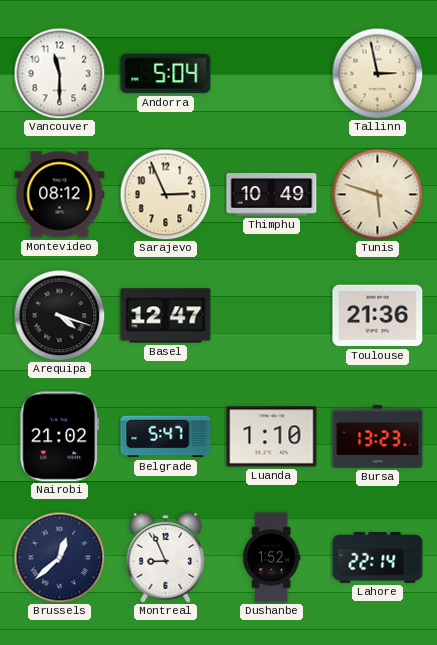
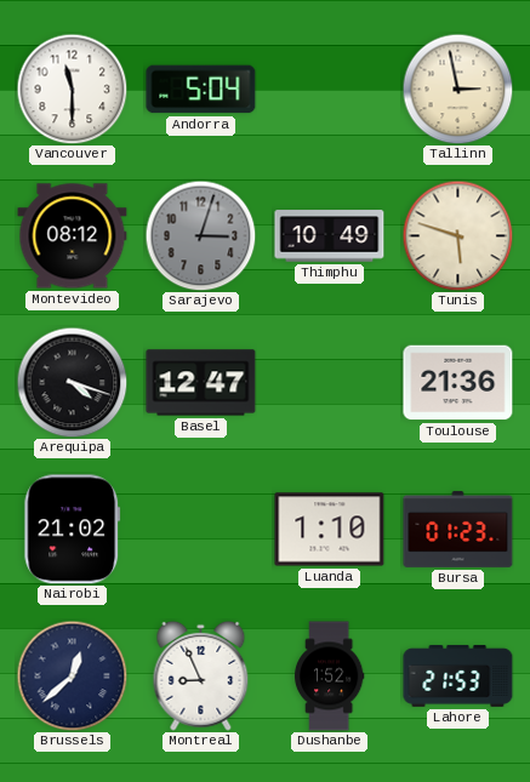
Sarajevo: 2:56 -> 3:03 (200, 235)
Sarajevo dial: cream -> grey (200, 235)
Belgrade: 5:47 -> none (166, 437)
Bursa: 13:23 -> 01:23 (458, 529)
Lahore: 22:14 -> 21:53 (458, 675)
